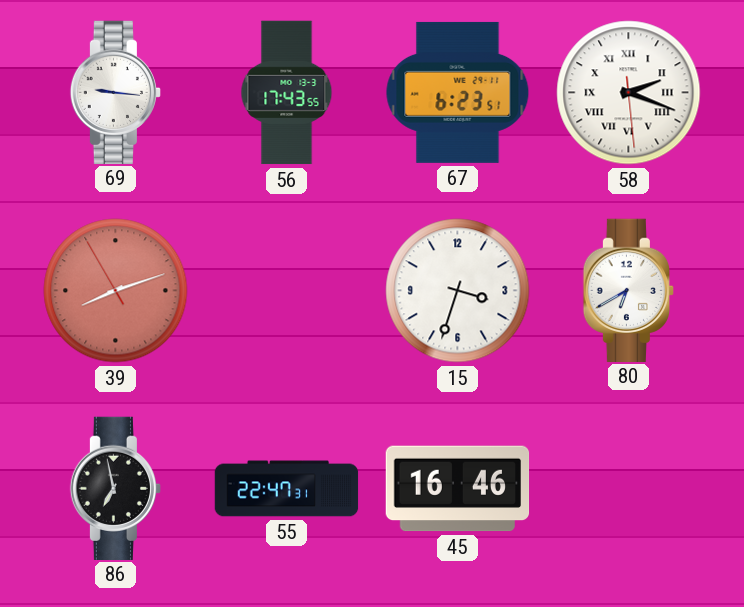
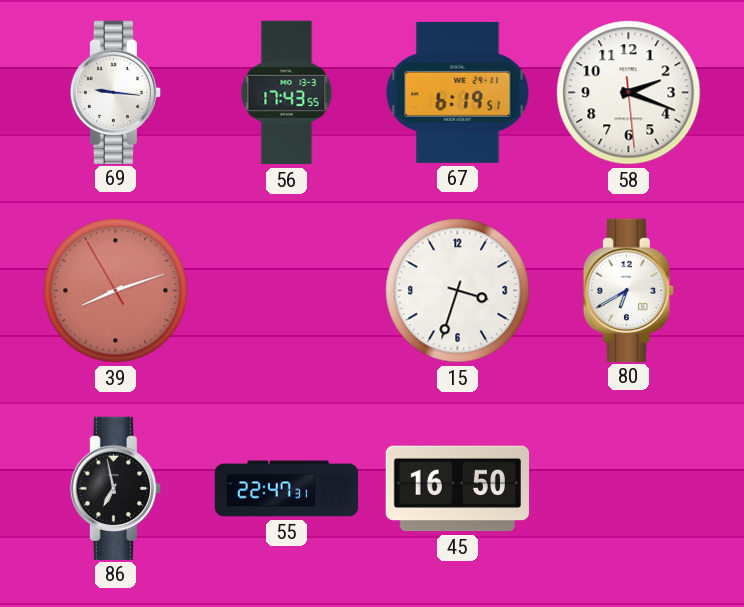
67: 6:23 -> 6:19 (458, 92)
58 numerals: Roman -> Arabic (629, 93)
45: 16:46 -> 16:50 (458, 489)
